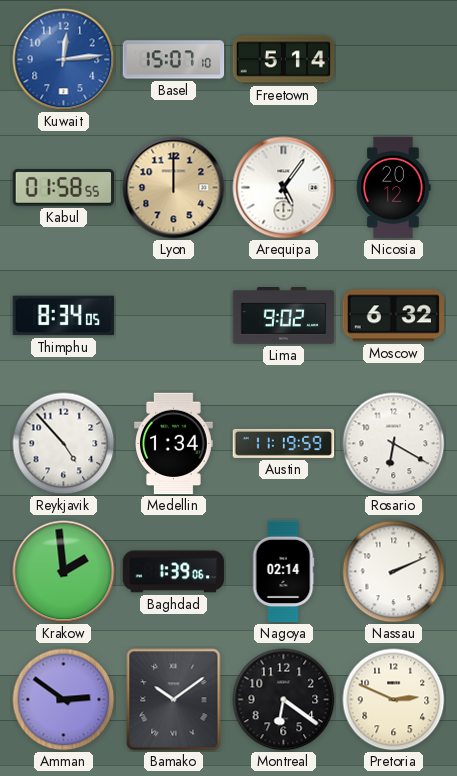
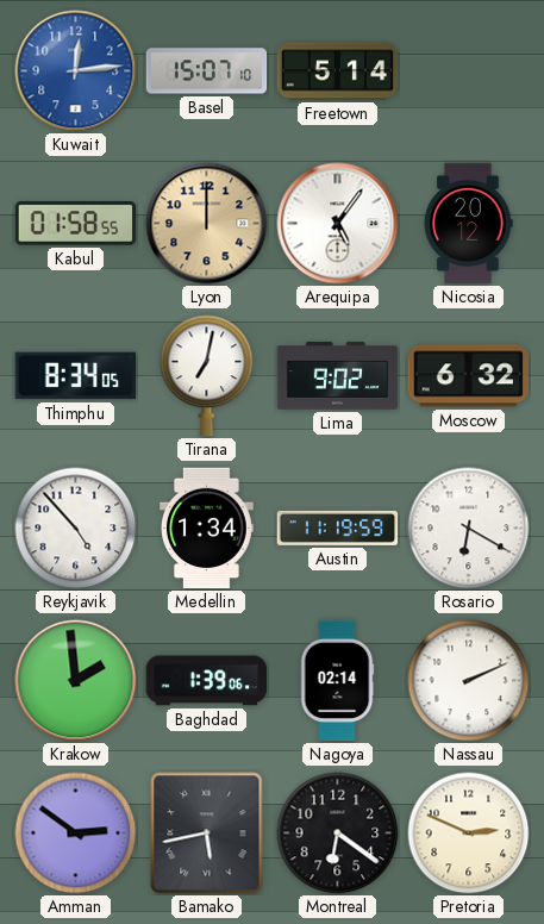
Tirana: none -> 7:02 (207, 376)
Bamako: 10:09 -> 5:43 (207, 834)
